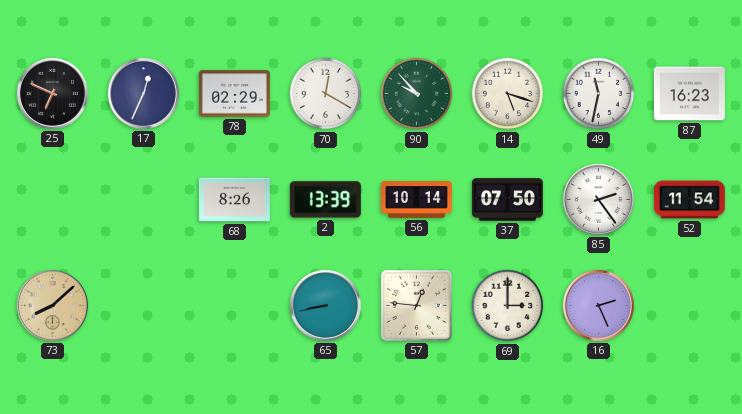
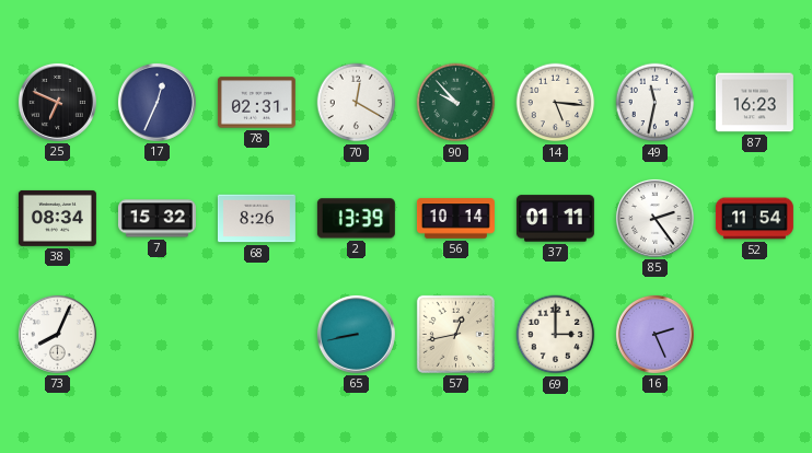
78: 02:29 -> 02:31 (256, 103)
14: 5:18 -> 5:16 (556, 103)
38: none -> 08:34 (57, 218)
7: none -> 15:32 (156, 219)
37: 07:50 -> 01:11 (555, 219)
73: 8:08 -> 8:04 (57, 334)
73 dial: champagne -> white (57, 334)
57: 12:46 -> 12:43 (455, 334)
